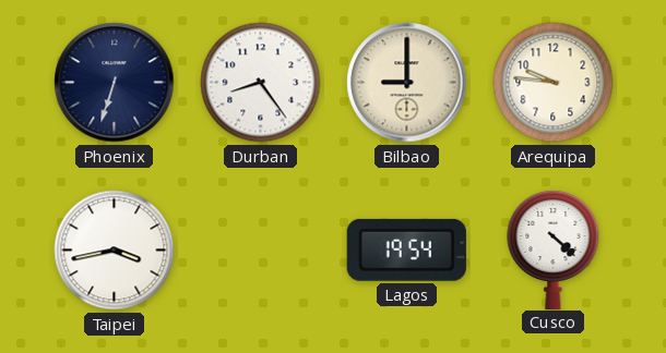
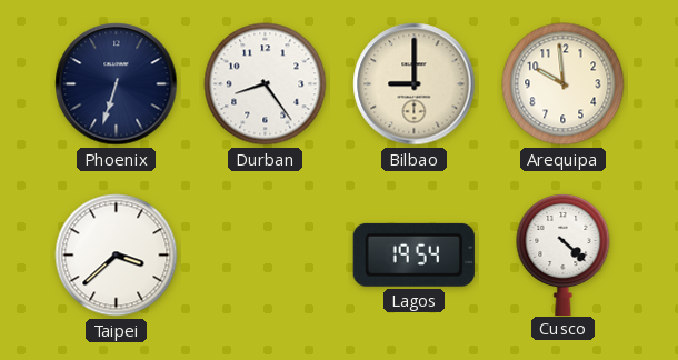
Arequipa: 9:46 -> 9:59 (564, 84)
Taipei: 3:43 -> 3:38 (117, 256)
